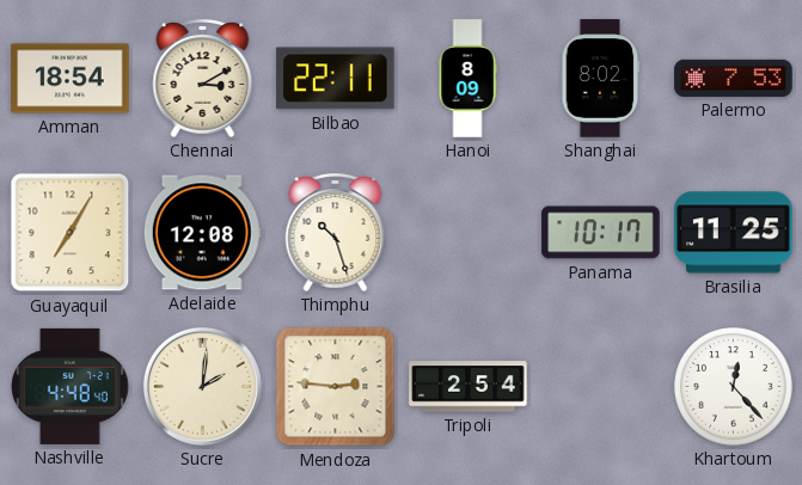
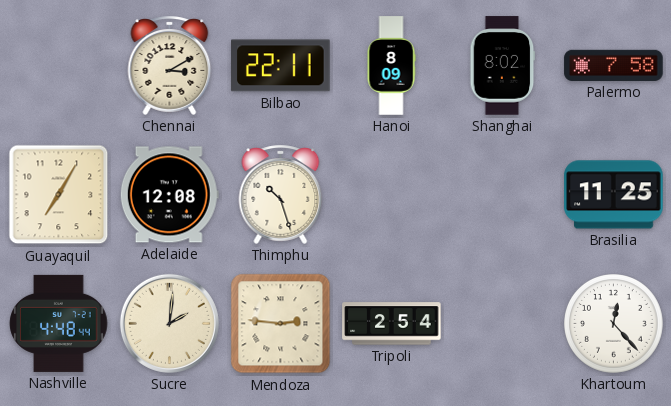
Amman: 18:54 -> none (71, 79)
Palermo: 7:53 -> 7:58 (614, 65)
Panama: 10:17 -> none (601, 233)
Nashville: 4:48:40 -> 4:48:44 (59, 323)
